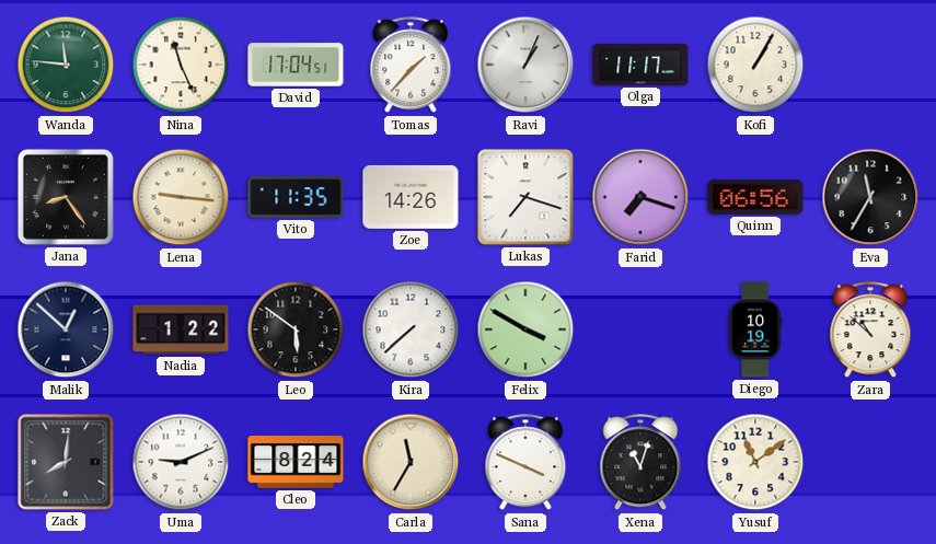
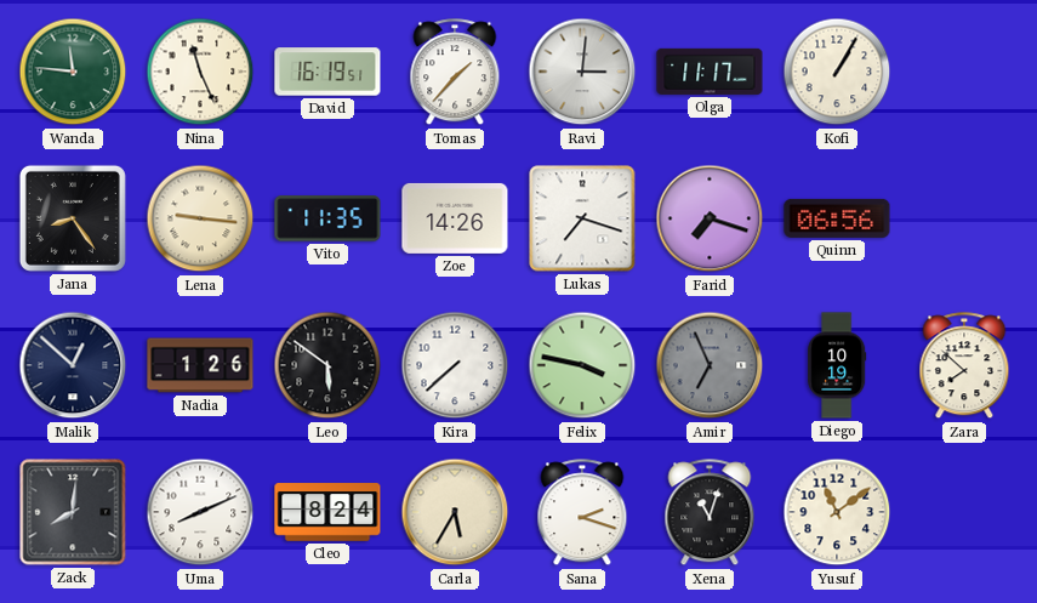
David: 17:04 -> 16:19 (327, 72)
Ravi: 1:04 -> 3:01 (582, 72)
Eva: 11:35 -> none (870, 197)
Nadia: 1:22 -> 1:26 (200, 365)
Felix: 3:50 -> 3:47 (582, 365)
Amir: none -> 6:56 (710, 365)
Zara: 10:52 -> 7:52 (964, 366)
Uma: 9:11 -> 8:11 (200, 512)
Carla: 11:35 -> 5:35 (455, 512)
Sana: 3:49 -> 2:18 (582, 513)
